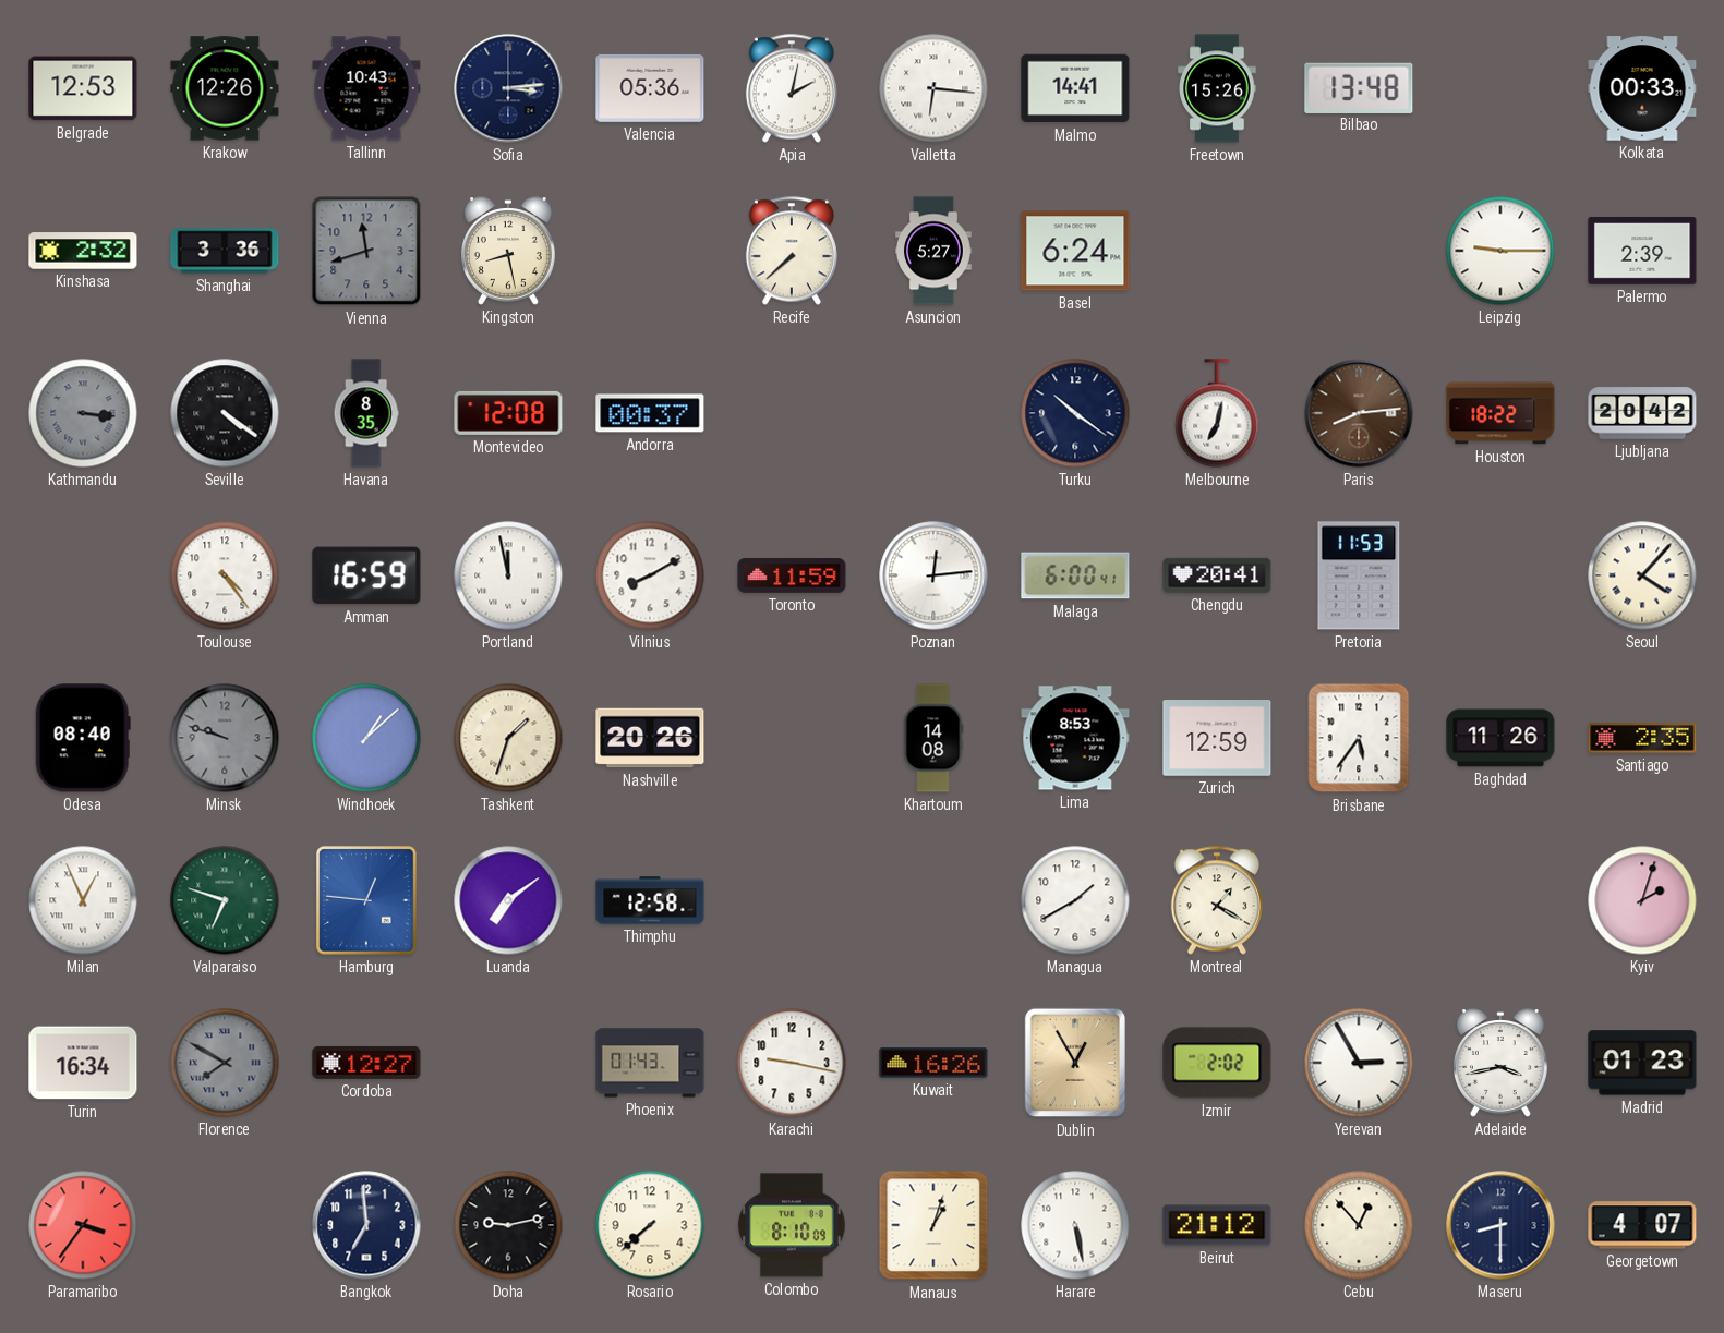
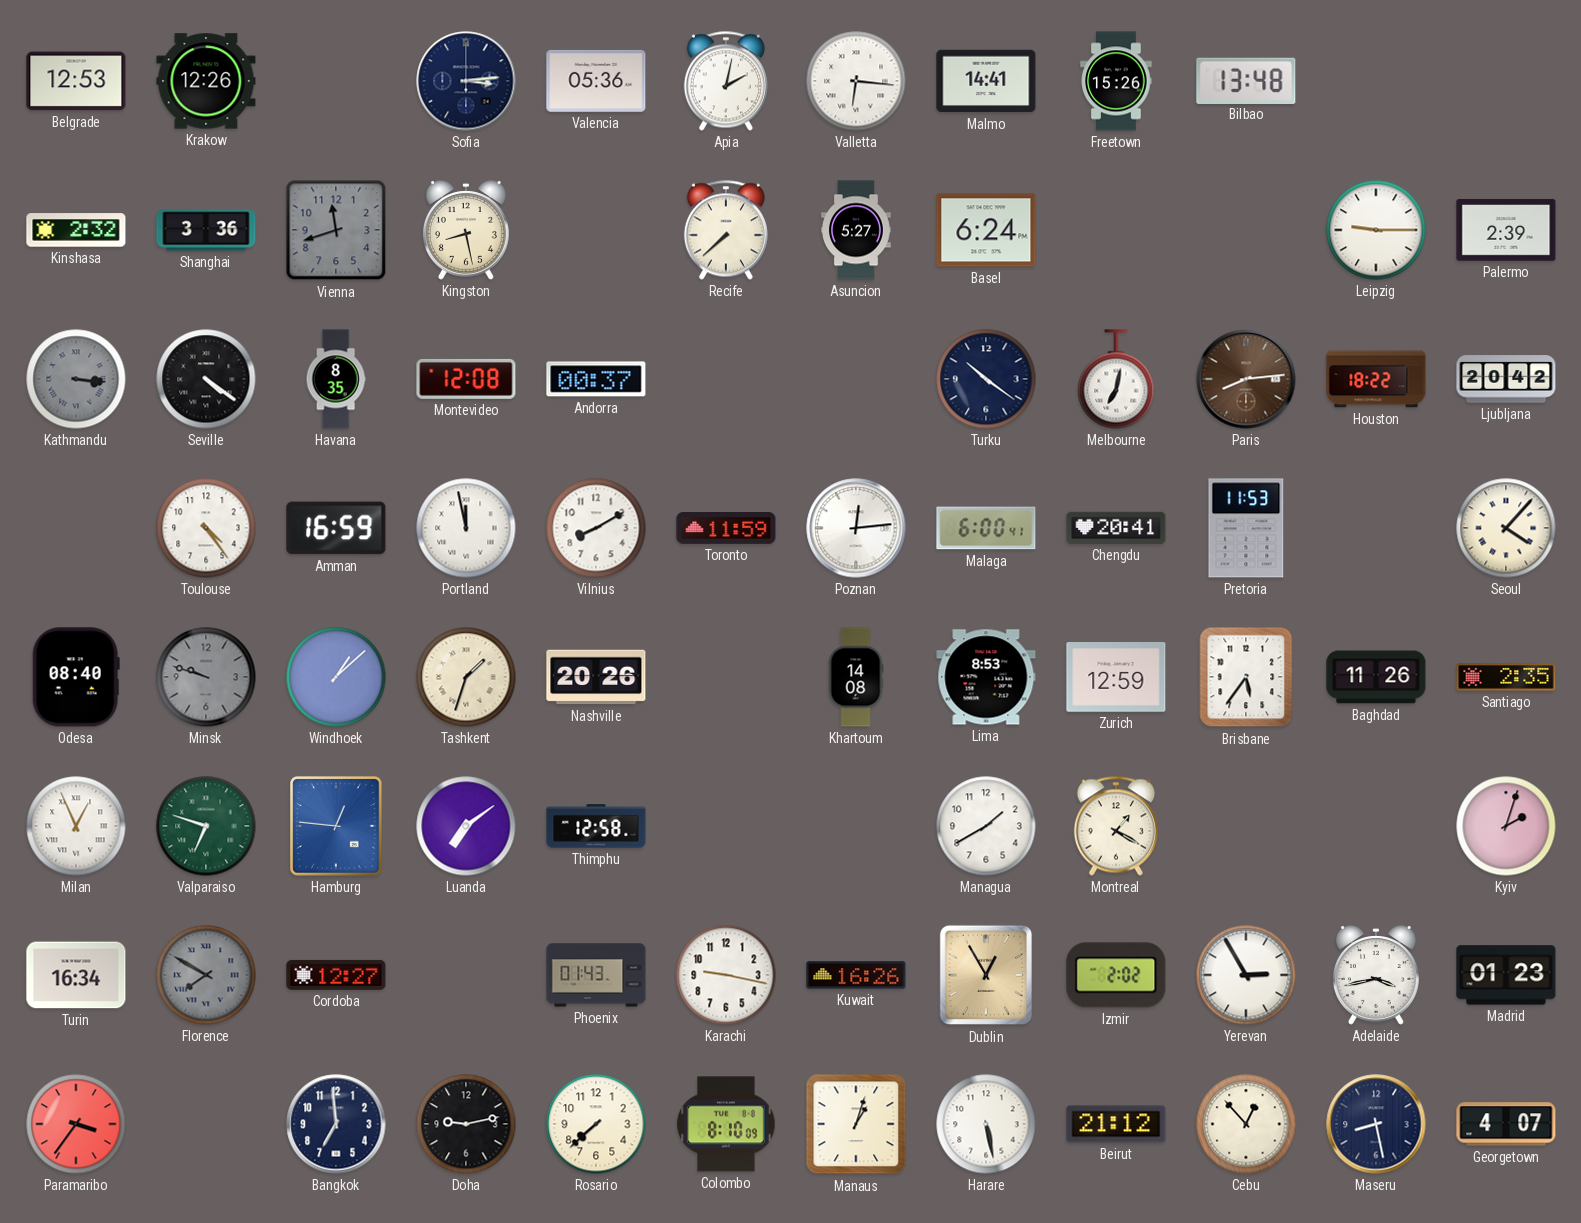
Tallinn: 10:43 -> none (366, 88)
Kolkata: 00:33 -> none (1642, 88)
Maseru: 8:30 -> 8:28 (1376, 1124)
